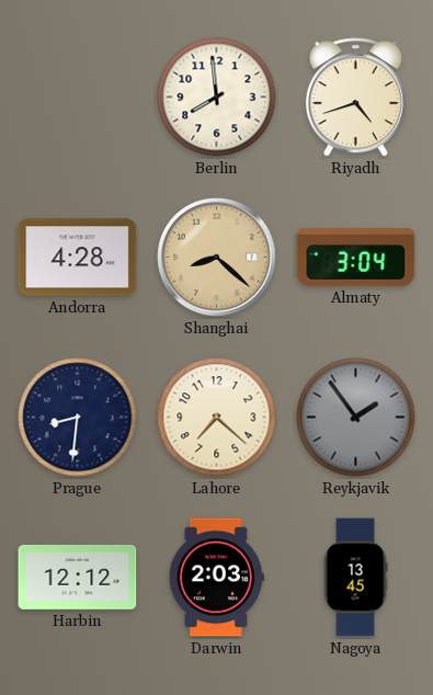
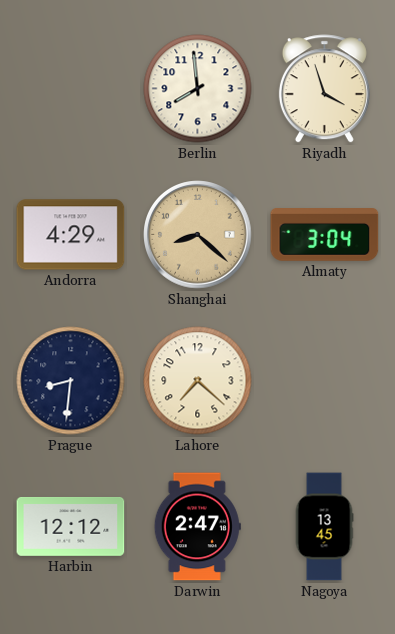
Riyadh: 4:42 -> 3:57 (324, 89)
Andorra: 4:28 -> 4:29 (71, 235)
Reykjavik: 1:54 -> none (356, 418)
Darwin: 2:03 -> 2:47 (197, 527)
